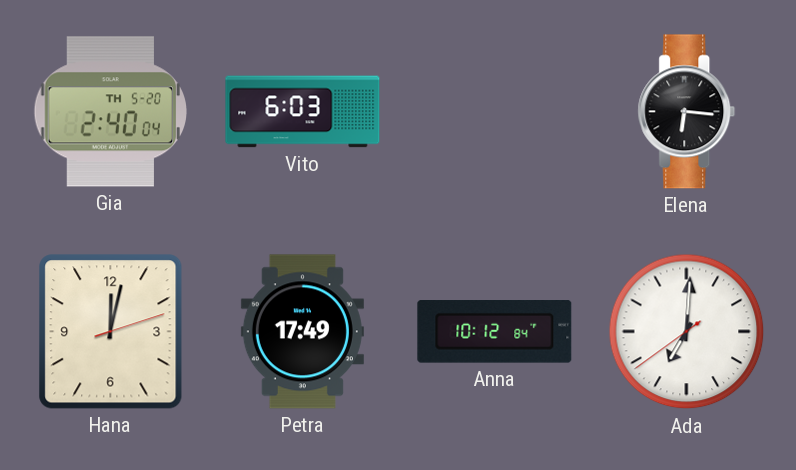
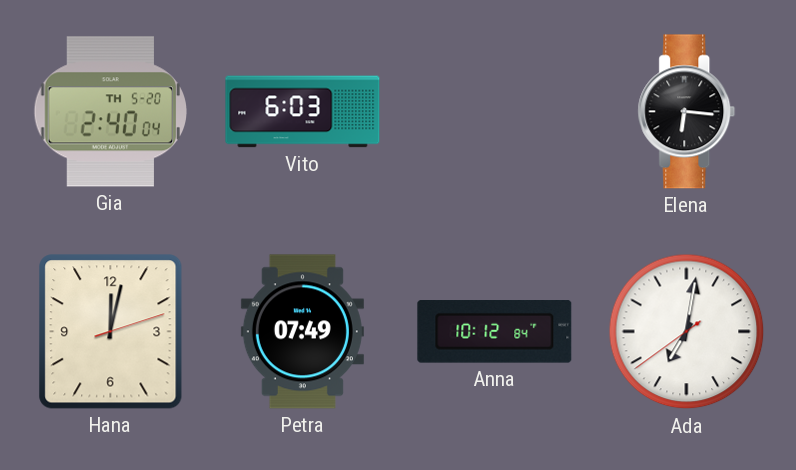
Petra: 17:49 -> 07:49 (302, 332)
Ada: 7:00 -> 7:01 (687, 332)
